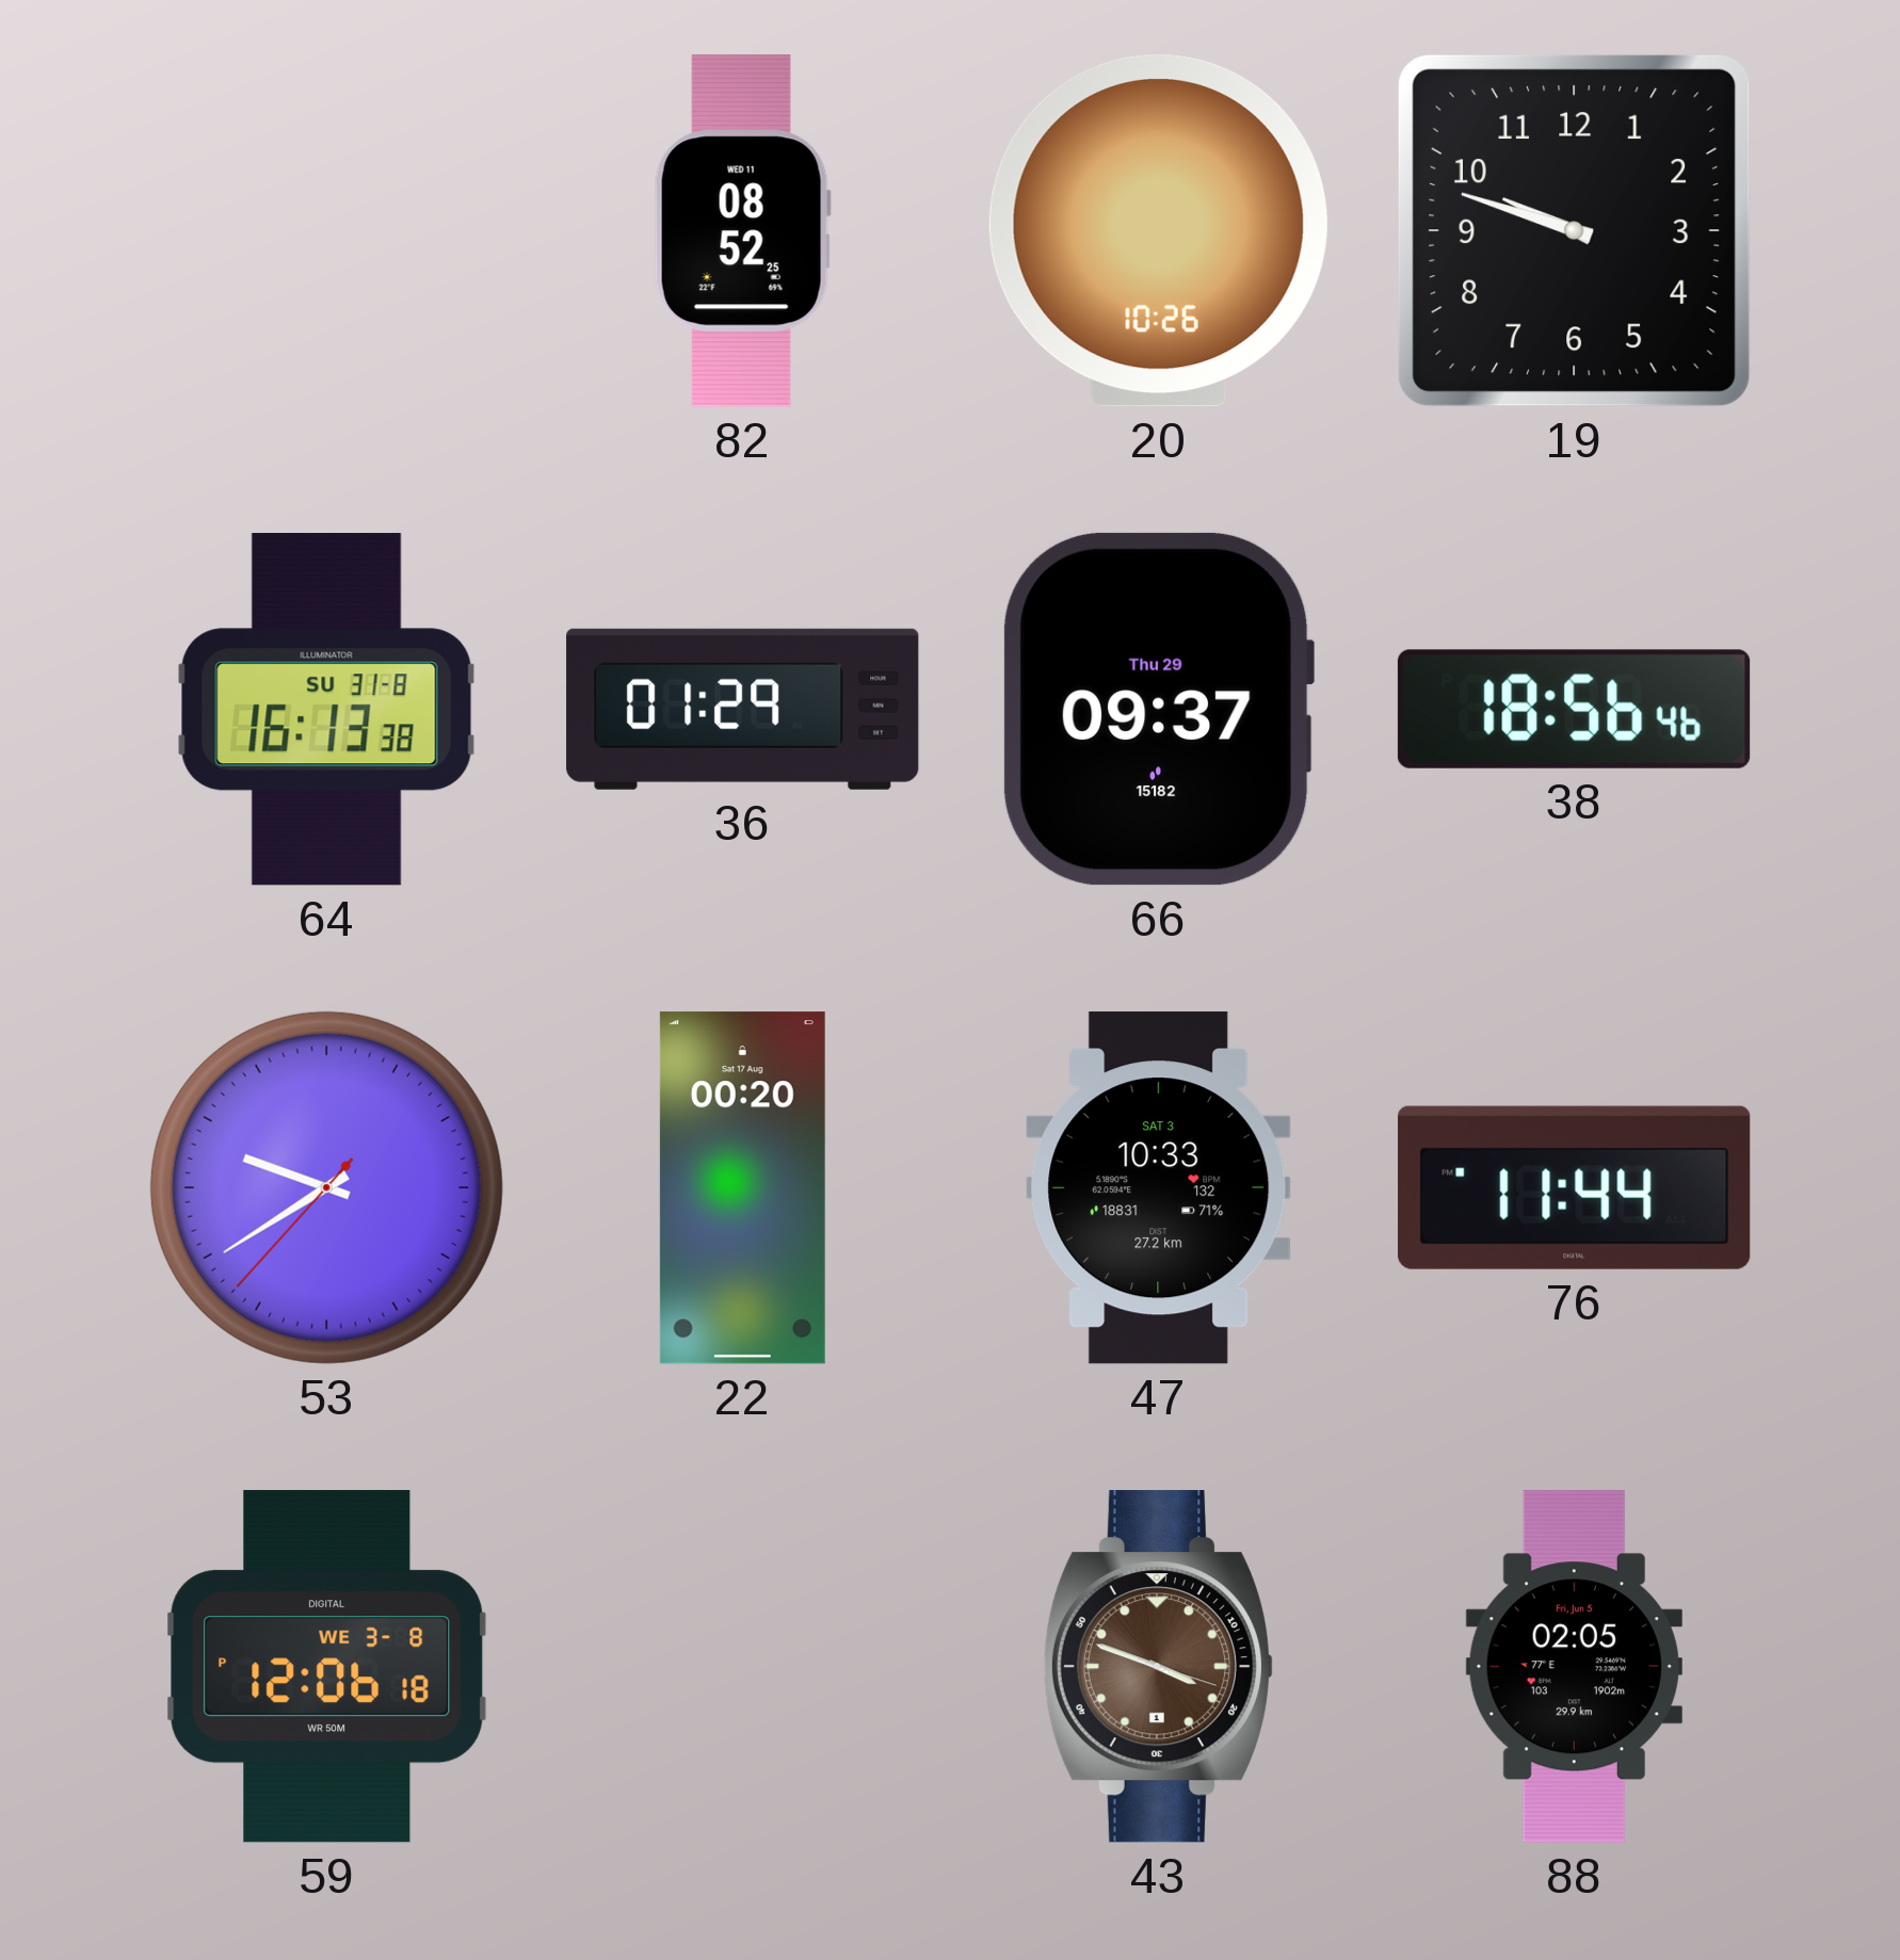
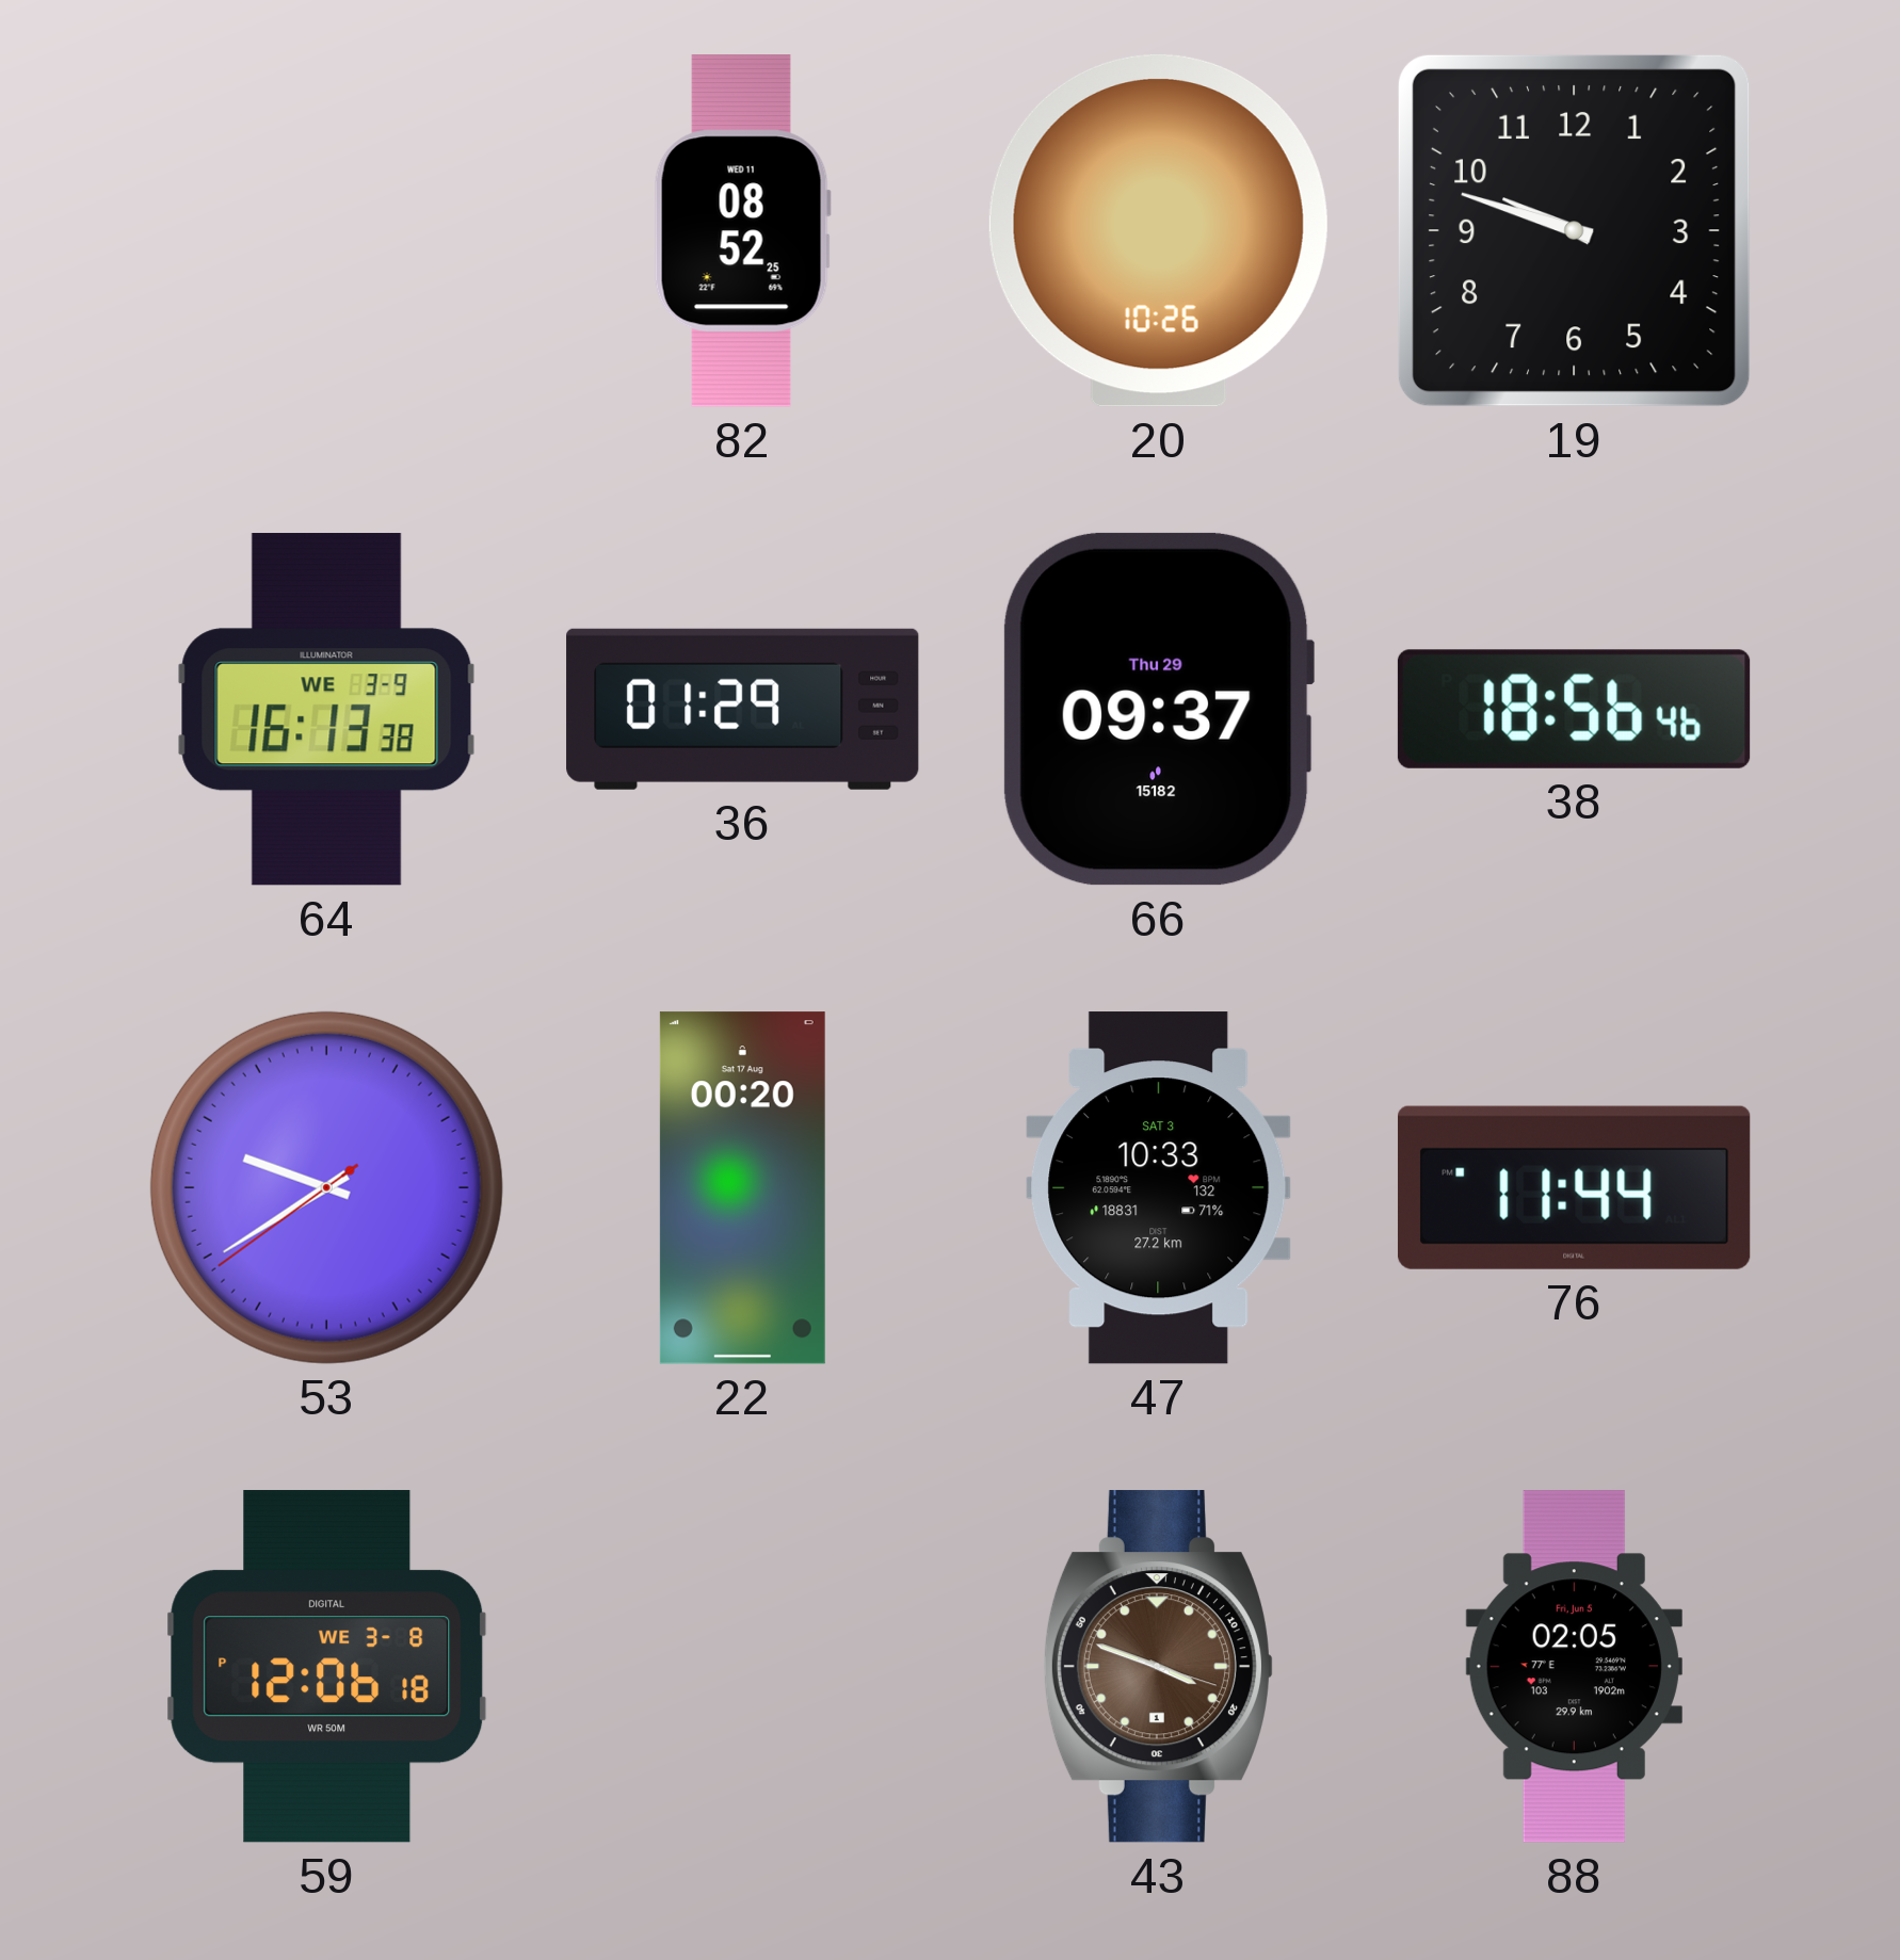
64 date: SU 31-8 -> WE 3-9 (326, 710)
53: 9:39:37 -> 9:39:39 (326, 1187)
